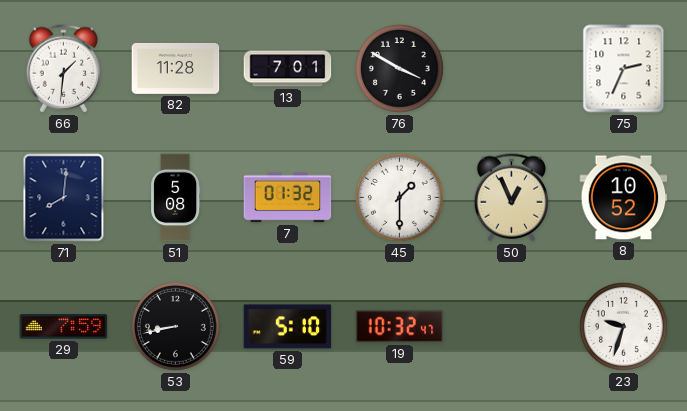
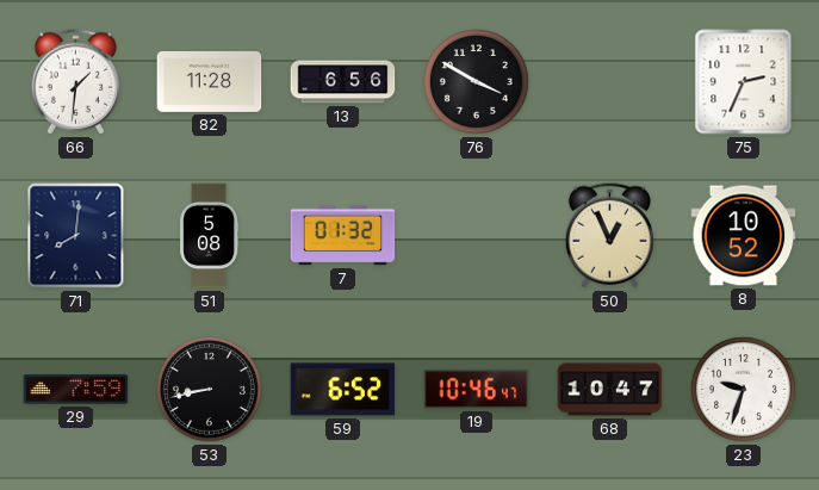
13: 7:01 -> 6:56 (343, 82)
45: 1:30 -> none (399, 197)
59: 5:10 -> 6:52 (343, 390)
19: 10:32 -> 10:46 (477, 390)
68: none -> 10:47 (610, 390)
